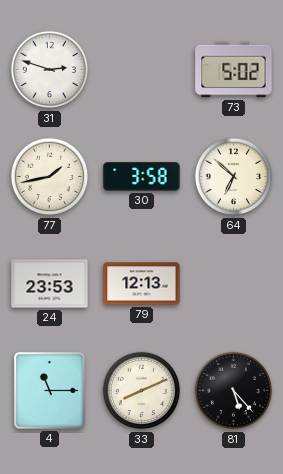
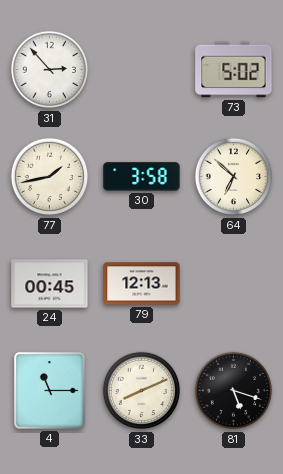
31: 2:48 -> 2:53 (50, 70)
24: 23:53 -> 00:45 (50, 284)
81: 5:23 -> 5:18 (234, 391)
